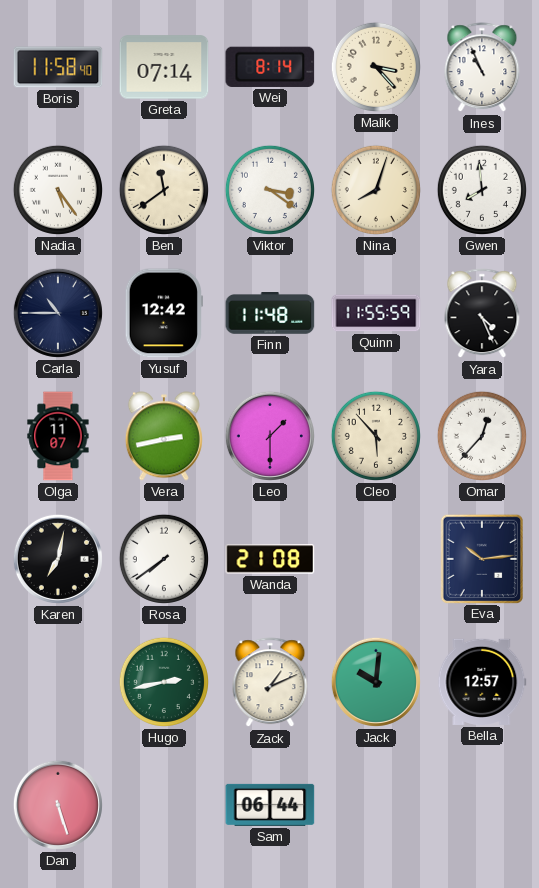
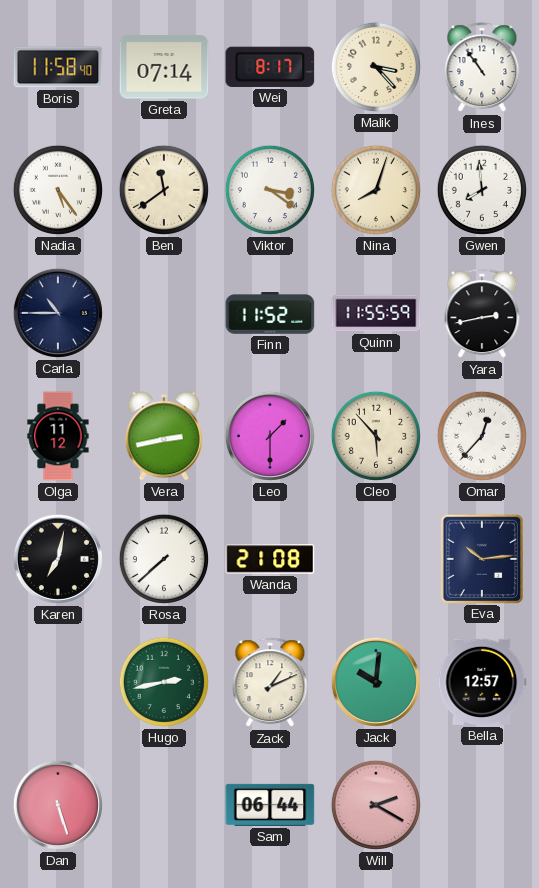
Wei: 8:14 -> 8:17 (270, 67)
Ines: 10:56 -> 10:54 (482, 68)
Yusuf: 12:42 -> none (164, 313)
Finn: 11:48 -> 11:52 (270, 313)
Yara: 4:26 -> 2:43 (482, 314)
Olga: 11:07 -> 11:12 (58, 436)
Rosa: 7:39 -> 7:38 (164, 559)
Will: none -> 2:20 (376, 805)
